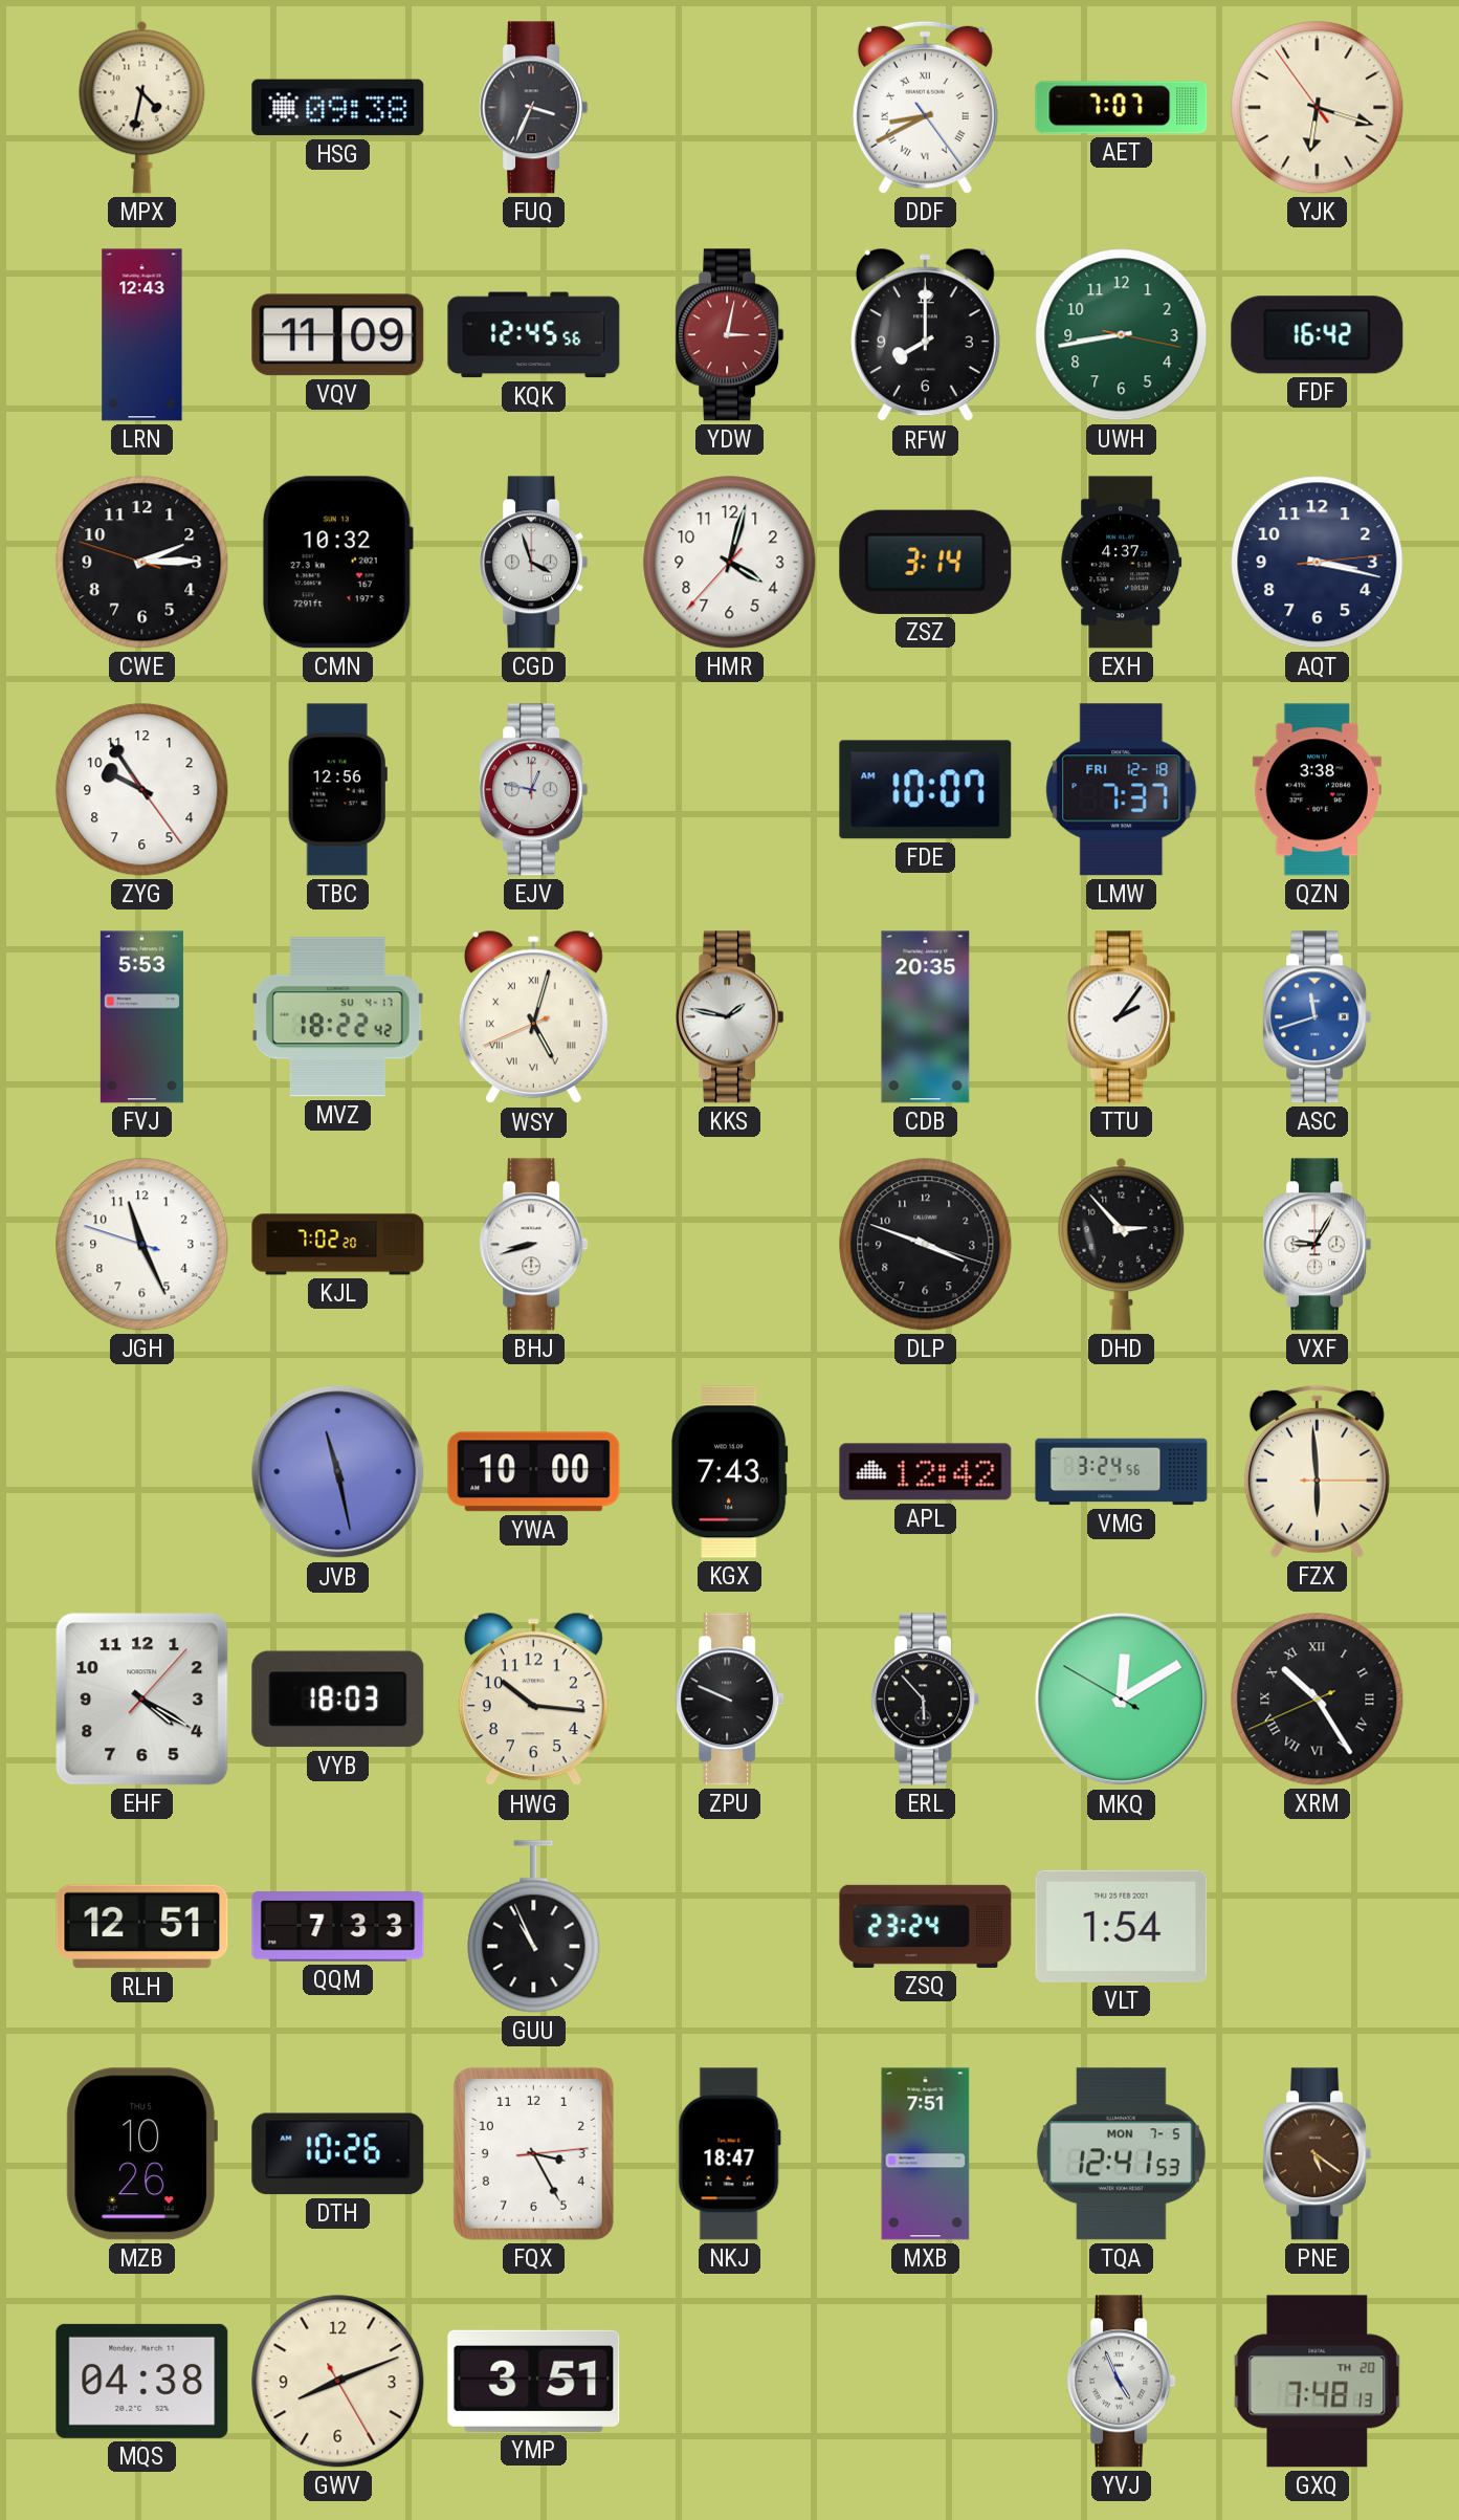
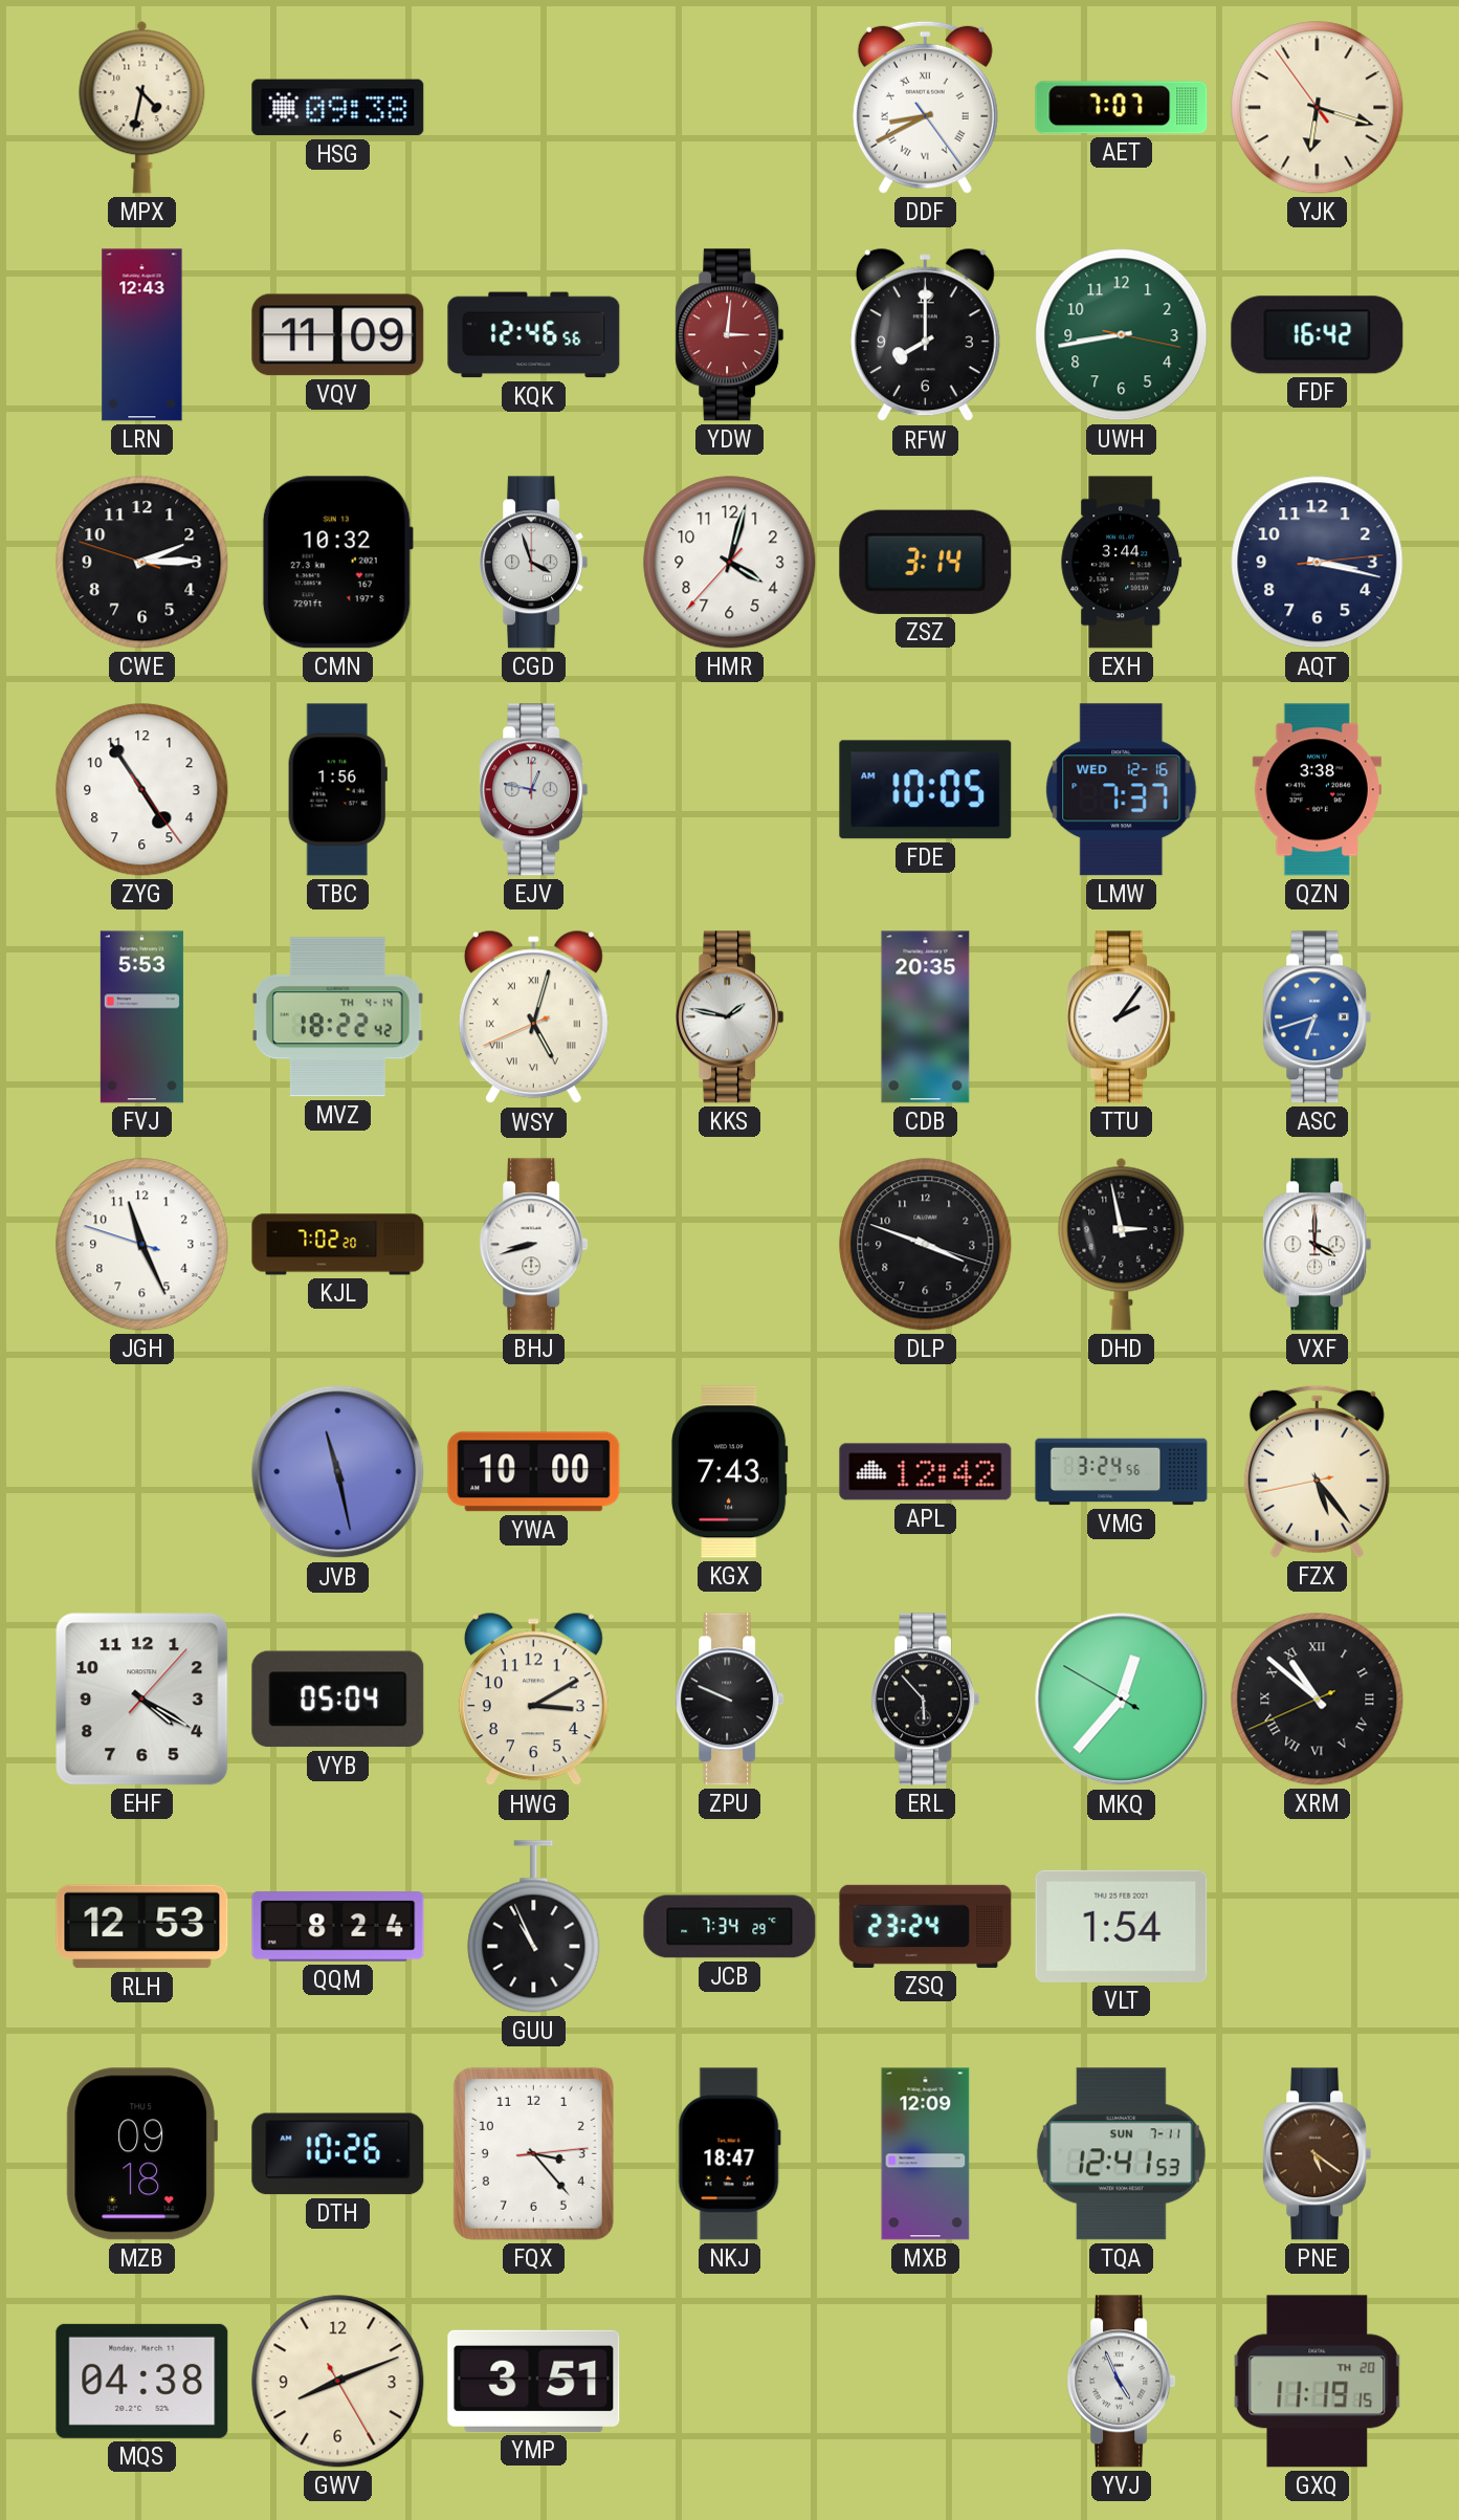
FUQ: 3:34 -> none (534, 108)
KQK: 12:45 -> 12:46 (534, 335)
YDW: 3:02 -> 3:01 (730, 335)
EXH: 4:37 -> 3:44 (1122, 563)
ZYG: 9:54 -> 4:54 (142, 790)
TBC: 12:56 -> 1:56 (337, 790)
FDE: 10:07 -> 10:05 (926, 790)
LMW date: FRI 12-18 -> WED 12-16 (1122, 790)
MVZ date: SU 4-17 -> TH 4-14 (337, 1017)
ASC: 11:42 -> 6:42 (1318, 1017)
DHD: 2:53 -> 2:58 (1122, 1244)
VXF: 9:05 -> 4:00 (1318, 1245)
FZX: 5:59 -> 5:23 (1317, 1471)
VYB: 18:03 -> 05:04 (338, 1700)
HWG: 10:16 -> 3:10 (533, 1700)
MKQ: 12:09 -> 12:36 (1122, 1700)
XRM: 10:24 -> 10:51 (1318, 1700)
RLH: 12:51 -> 12:53 (142, 1927)
QQM: 7:33 -> 8:24 (338, 1927)
JCB: none -> 7:34 (730, 1927)
MZB: 10:26 -> 09:18 (141, 2154)
FQX: 3:25 -> 3:23 (533, 2153)
MXB: 7:51 -> 12:09 (926, 2154)
TQA date: MON 7-5 -> SUN 7-11 (1121, 2154)
GXQ: 7:48 -> 11:19 (1318, 2382)
